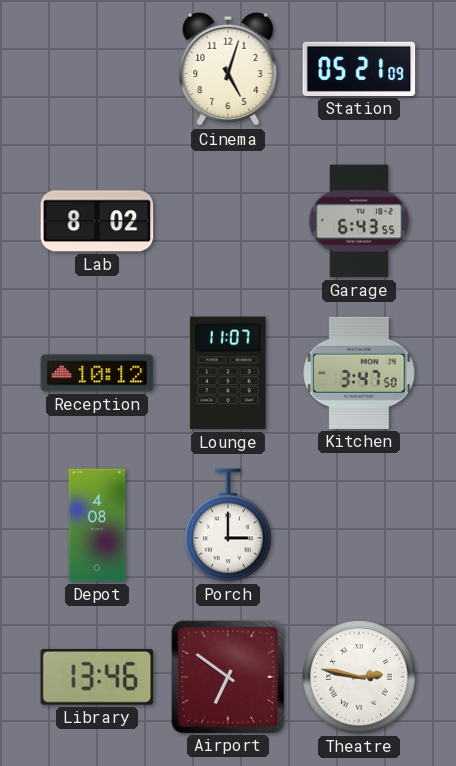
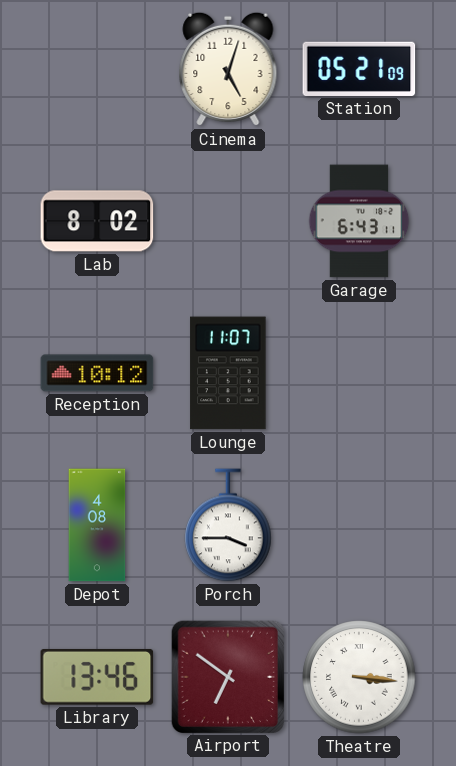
Garage: 6:43:55 -> 6:43:11 (359, 221)
Kitchen: 3:47 -> none (359, 373)
Porch: 3:00 -> 3:45 (228, 525)
Theatre: 2:47 -> 3:16 (359, 677)
